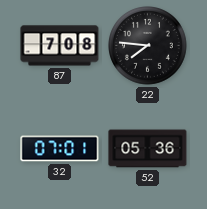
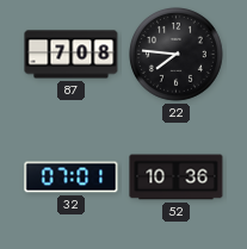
52: 05:36 -> 10:36 (177, 178)
